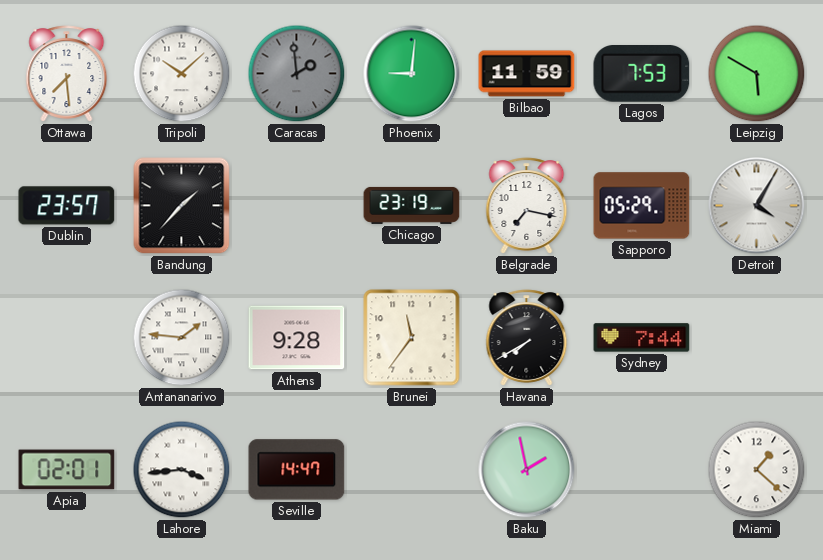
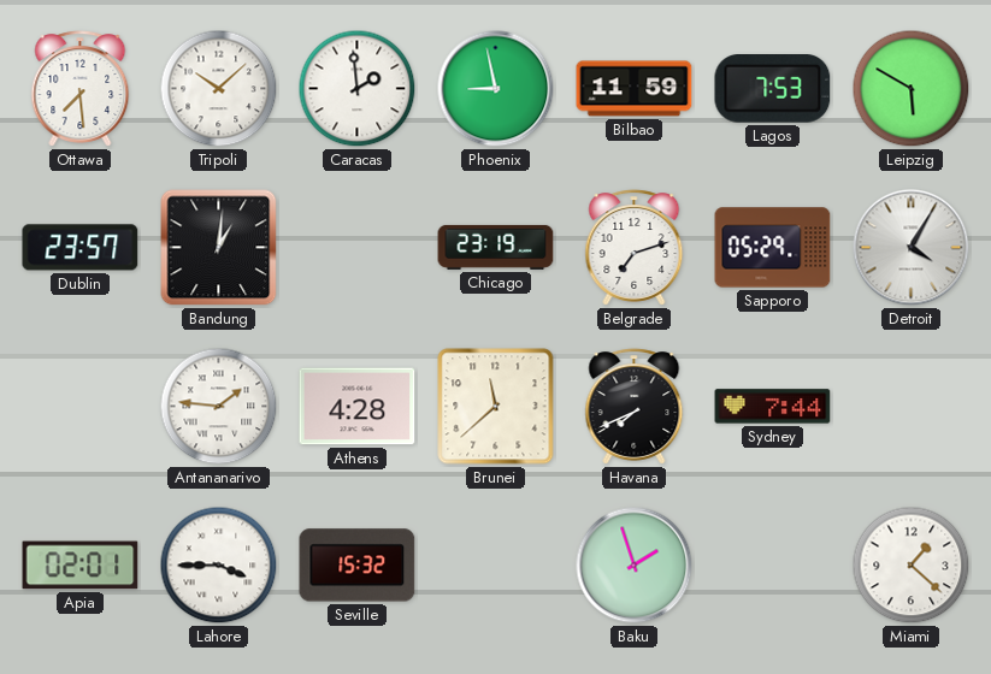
Caracas dial: grey -> white (358, 89)
Phoenix: 9:01 -> 8:58 (496, 89)
Bandung: 1:37 -> 1:01 (219, 248)
Belgrade: 7:17 -> 7:12 (635, 248)
Athens: 9:28 -> 4:28 (358, 407)
Brunei: 11:36 -> 11:38 (496, 407)
Havana: 7:40 -> 7:41 (635, 407)
Lahore: 3:44 -> 3:45 (219, 566)
Seville: 14:47 -> 15:32 (358, 566)
Baku: 1:58 -> 1:57 (635, 566)
